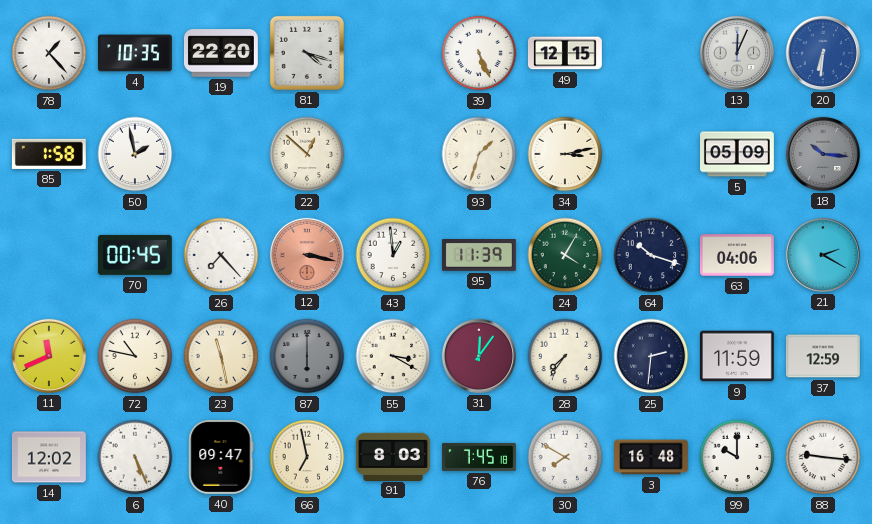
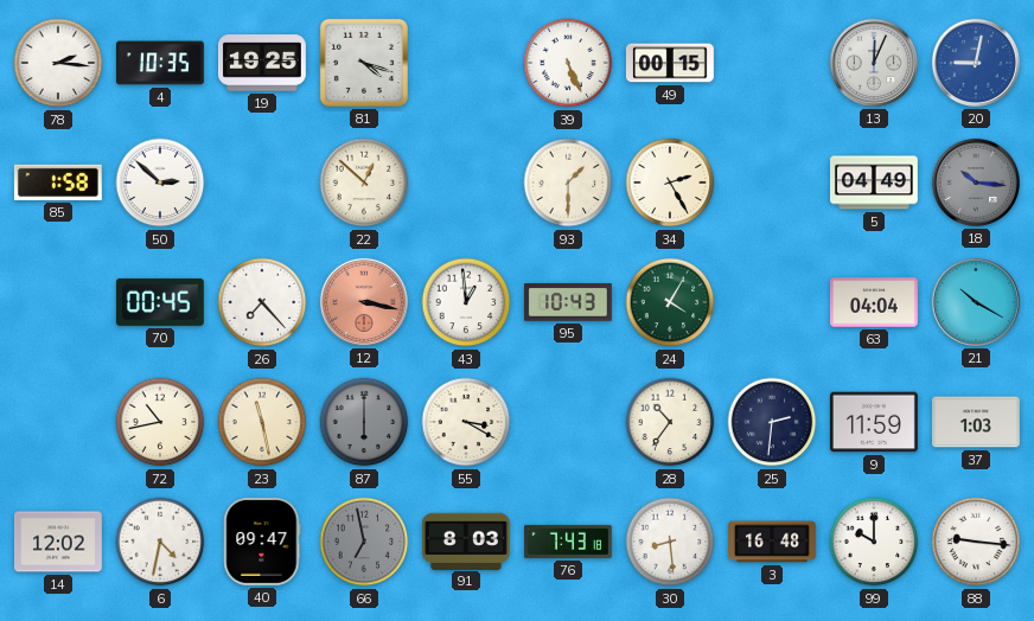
78: 1:23 -> 2:16 (58, 63)
19: 22:20 -> 19:25 (262, 63)
49: 12:15 -> 00:15 (670, 63)
20: 6:31 -> 9:02 (976, 63)
50: 1:58 -> 2:52 (160, 183)
93: 1:33 -> 1:30 (568, 183)
34: 3:13 -> 2:25 (670, 183)
5: 05:09 -> 04:49 (875, 183)
95: 11:39 -> 10:43 (568, 302)
64: 10:18 -> none (651, 255)
63: 04:06 -> 04:04 (874, 302)
21: 2:20 -> 10:20 (976, 302)
11: 11:41 -> none (49, 356)
72: 10:47 -> 10:43 (160, 422)
31: 12:06 -> none (479, 356)
28: 7:36 -> 10:36 (670, 422)
37: 12:59 -> 1:03 (976, 422)
6: 5:26 -> 4:32 (160, 542)
66 dial: cream -> grey (364, 542)
76: 7:45 -> 7:43 (569, 542)
30: 7:50 -> 8:29 (670, 542)
